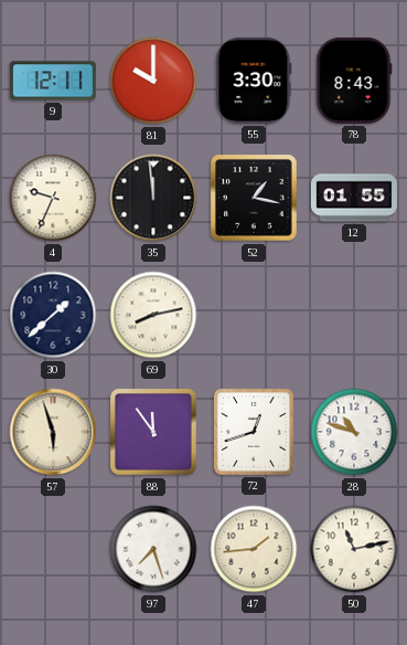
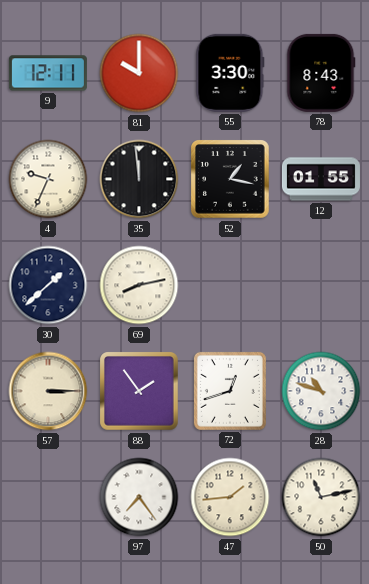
57: 5:57 -> 3:15 (48, 391)
88: 11:54 -> 1:54 (139, 391)
97: 7:27 -> 7:24 (139, 497)
